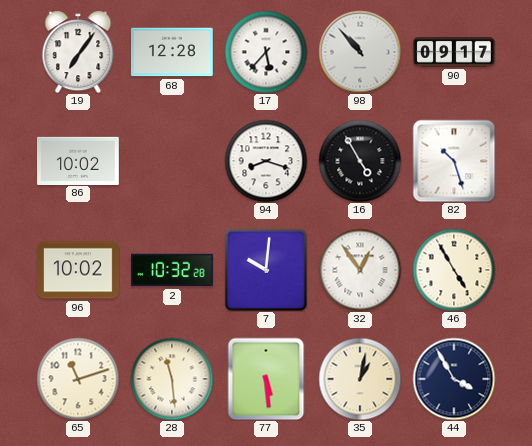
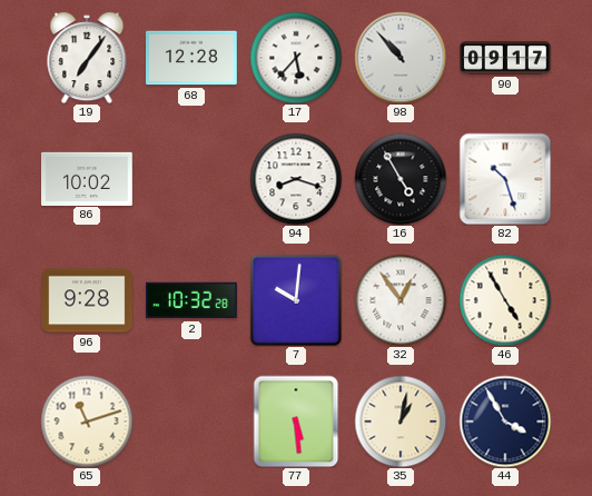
96: 10:02 -> 9:28 (88, 300)
28: 11:29 -> none (172, 379)
